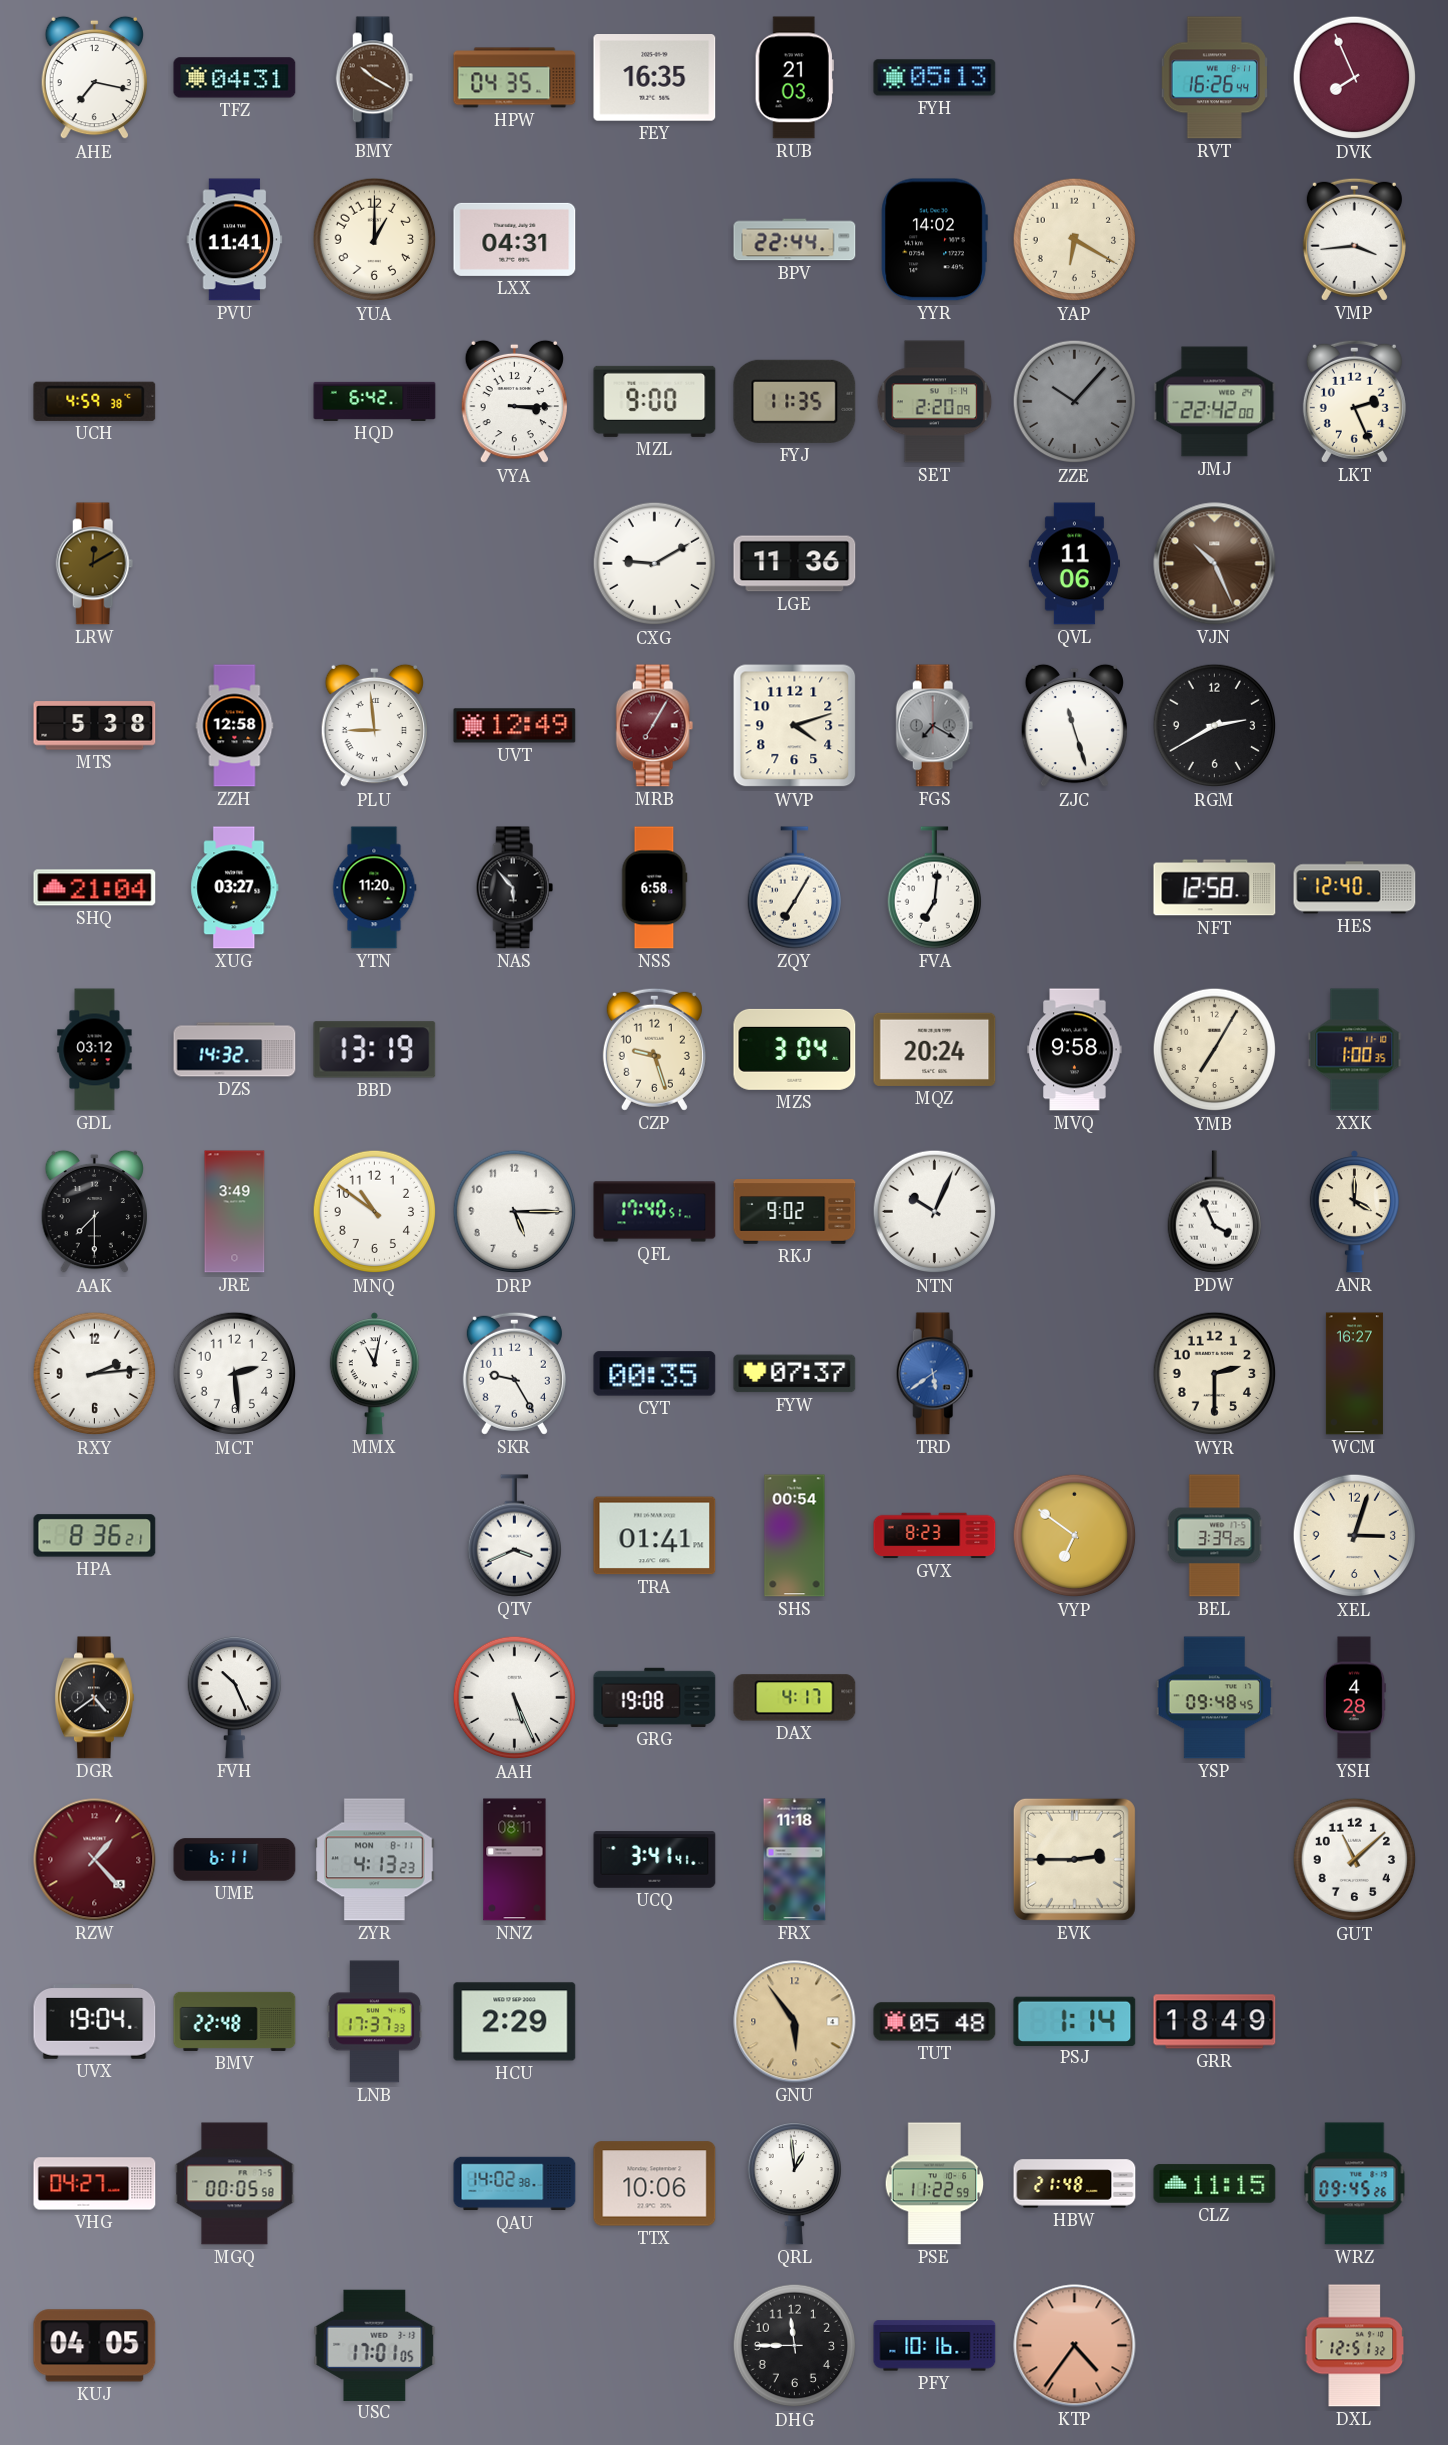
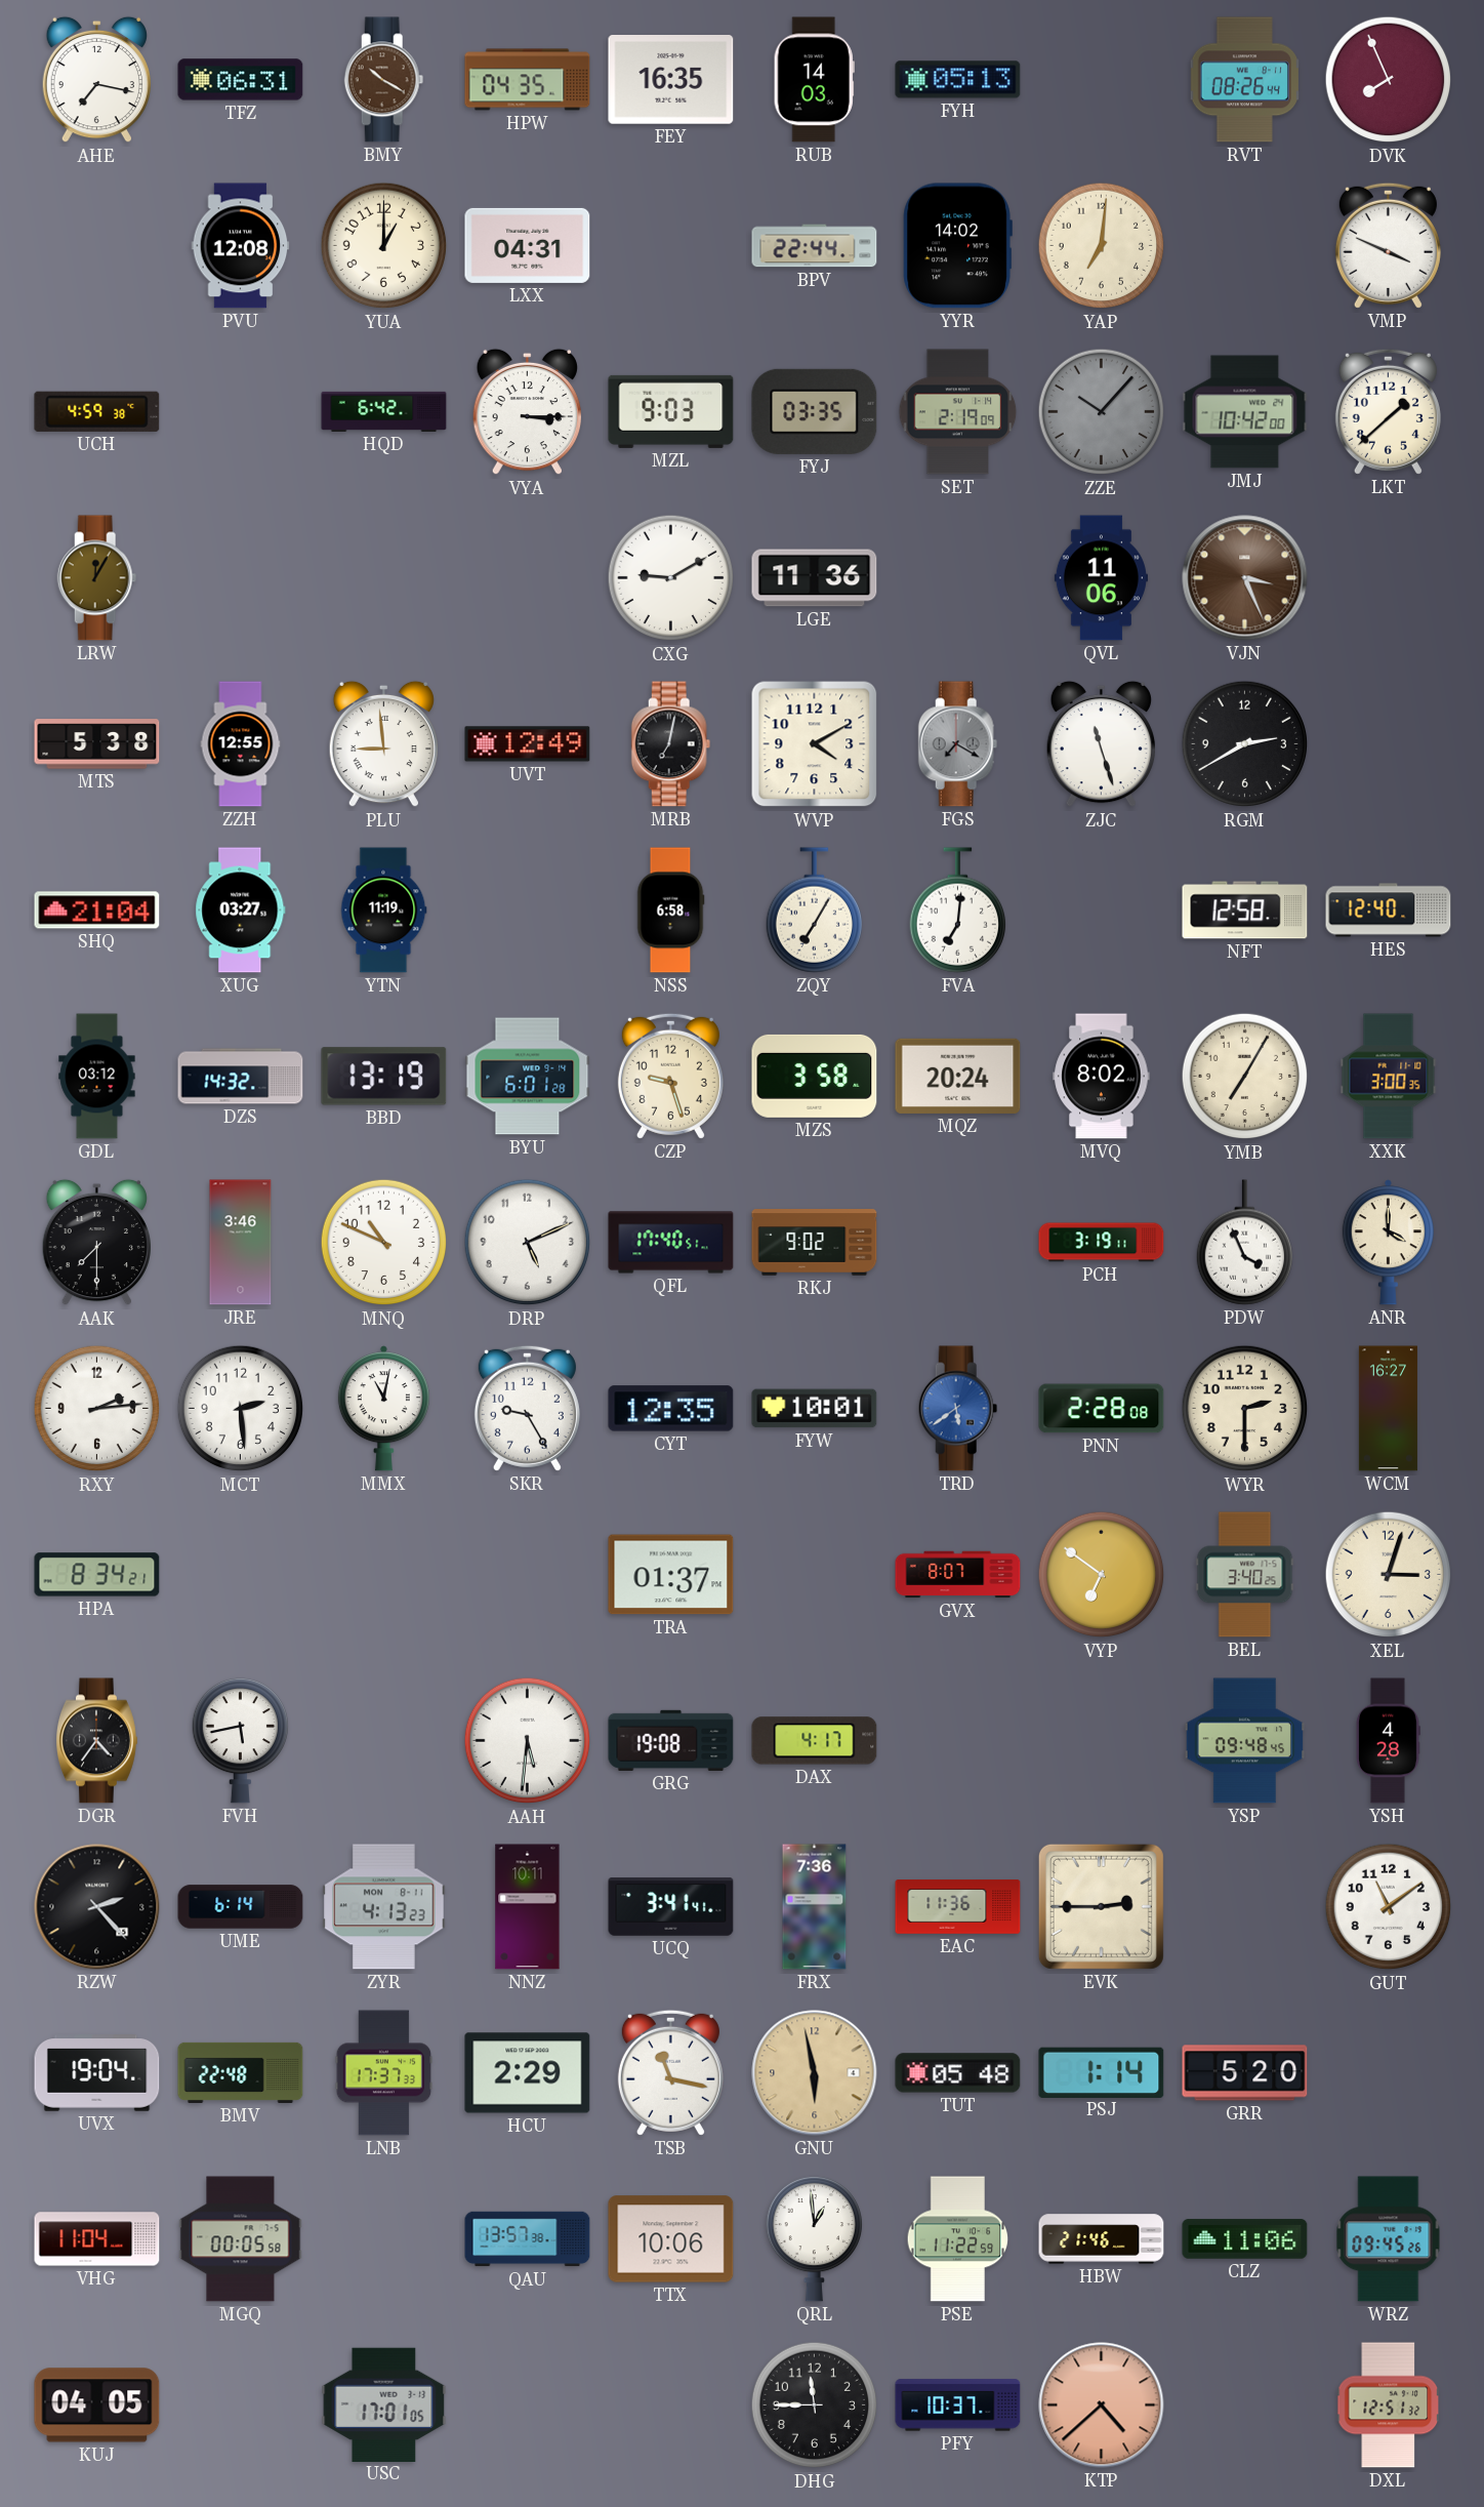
TFZ: 04:31 -> 06:31 (241, 80)
RUB: 21:03 -> 14:03 (814, 80)
RVT: 16:26 -> 08:26 (1244, 80)
PVU: 11:41 -> 12:08 (241, 246)
YAP: 6:20 -> 7:01 (1102, 246)
VMP: 3:44 -> 3:49 (1388, 245)
MZL: 9:00 -> 9:03 (671, 411)
FYJ: 11:35 -> 03:35 (815, 411)
SET: 2:20 -> 2:19 (958, 412)
JMJ: 22:42 -> 10:42 (1245, 412)
LKT: 2:26 -> 1:38 (1388, 411)
LRW: 12:10 -> 12:05 (97, 578)
VJN: 10:26 -> 3:26 (1245, 578)
ZZH: 12:58 -> 12:55 (241, 744)
MRB: 7:05 -> 7:02 (671, 744)
MRB dial: burgundy -> black (671, 744)
WVP: 4:12 -> 4:10 (815, 744)
YTN: 11:20 -> 11:19 (383, 911)
NAS: 5:53 -> none (515, 888)
BYU: none -> 6:01 (528, 1077)
MZS: 3:04 -> 3:58 (815, 1076)
MVQ: 9:58 -> 8:02 (1102, 1077)
XXK: 1:00 -> 3:00 (1389, 1077)
JRE: 3:49 -> 3:46 (241, 1243)
MNQ: 10:51 -> 10:49 (384, 1243)
DRP: 5:15 -> 5:11 (528, 1243)
NTN: 10:04 -> none (935, 1212)
PCH: none -> 3:19 (1102, 1243)
CYT: 00:35 -> 12:35 (671, 1409)
FYW: 07:37 -> 10:01 (815, 1409)
PNN: none -> 2:28 (1102, 1409)
HPA: 8:36 -> 8:34 (97, 1575)
QTV: 3:41 -> none (514, 1536)
TRA: 01:41 -> 01:37 (671, 1575)
SHS: 00:54 -> none (795, 1536)
GVX: 8:23 -> 8:07 (958, 1575)
BEL: 3:39 -> 3:40 (1245, 1575)
DGR: 4:39 -> 4:36 (96, 1741)
FVH: 10:26 -> 5:43 (240, 1740)
AAH: 5:26 -> 5:31 (528, 1741)
RZW: 1:23 -> 2:23 (97, 1907)
RZW dial: burgundy -> black (97, 1907)
UME: 6:11 -> 6:14 (241, 1907)
NNZ: 08:11 -> 10:11 (528, 1907)
FRX: 11:18 -> 7:36 (815, 1907)
EAC: none -> 11:36 (958, 1907)
GUT: 11:08 -> 11:09 (1389, 1907)
TSB: none -> 11:17 (670, 2072)
GNU: 5:54 -> 5:58 (815, 2073)
GRR: 18:49 -> 5:20 (1245, 2073)
VHG: 04:27 -> 11:04 (97, 2239)
QAU: 14:02 -> 13:57 (528, 2239)
HBW: 21:48 -> 21:46 (1102, 2239)
CLZ: 11:15 -> 11:06 (1245, 2239)
PFY: 10:16 -> 10:37 (958, 2405)
KTP: 4:36 -> 4:38 (1102, 2405)
